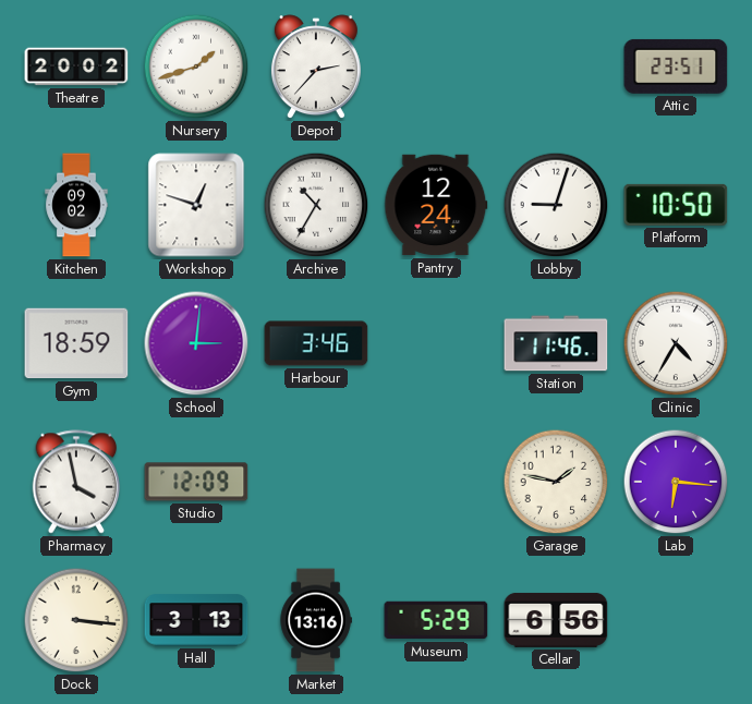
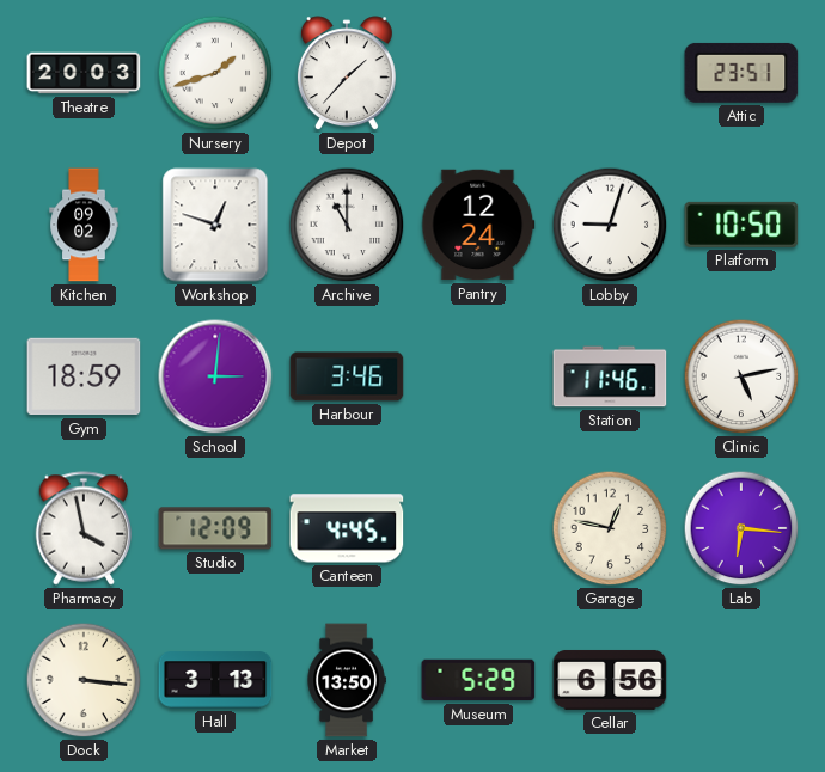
Theatre: 20:02 -> 20:03 (84, 73)
Depot: 2:37 -> 1:37 (347, 74)
Archive: 10:35 -> 11:00 (347, 225)
Clinic: 4:35 -> 5:13 (741, 376)
Canteen: none -> 4:45 (347, 528)
Garage: 1:47 -> 12:47 (610, 528)
Market: 13:16 -> 13:50 (347, 680)
